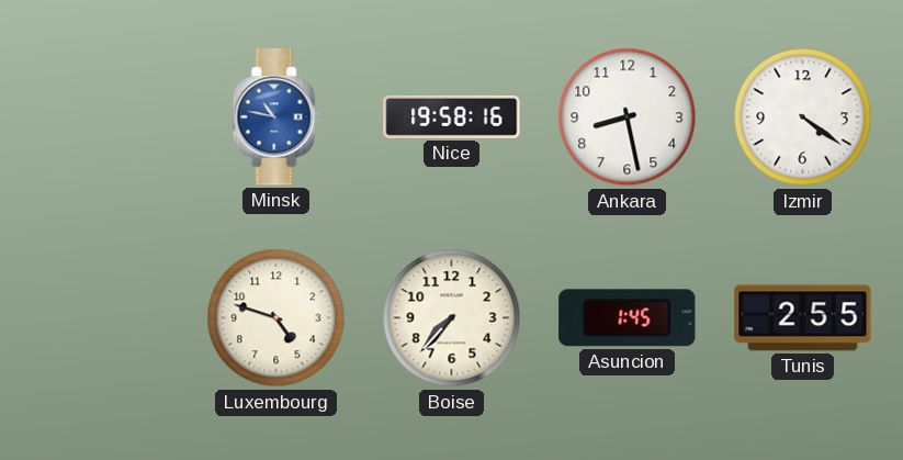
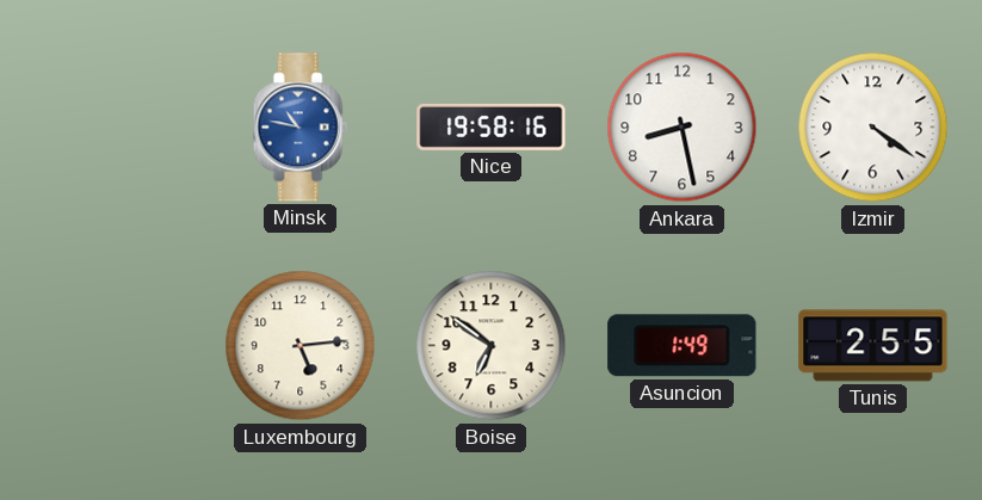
Luxembourg: 4:48 -> 5:14 (301, 346)
Boise: 7:37 -> 6:51 (492, 346)
Asuncion: 1:45 -> 1:49 (683, 346)
